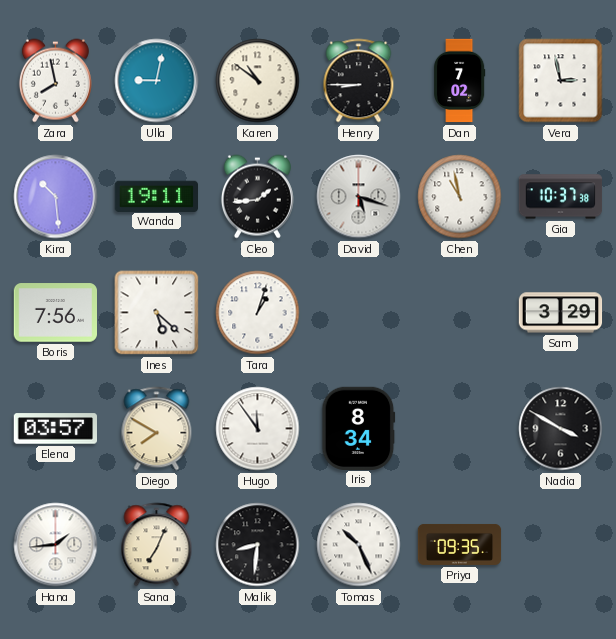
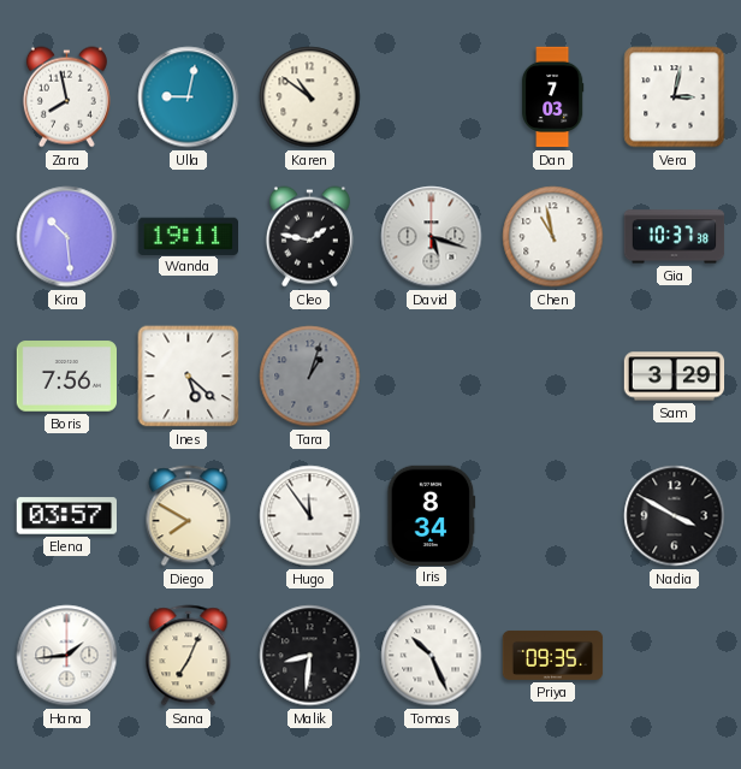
Henry: 8:45 -> none (359, 81)
Dan: 7:02 -> 7:03 (552, 97)
Vera: 2:58 -> 3:02 (675, 97)
Cleo: 1:44 -> 1:47 (309, 237)
Tara dial: white -> grey (310, 377)
